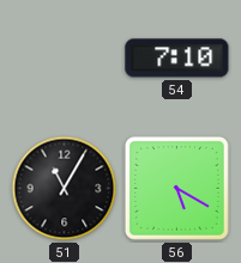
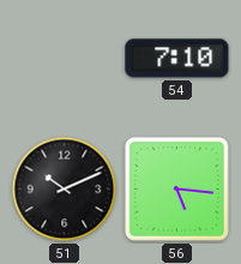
51: 11:05 -> 10:11 (65, 190)
56: 5:20 -> 5:16 (176, 188)
